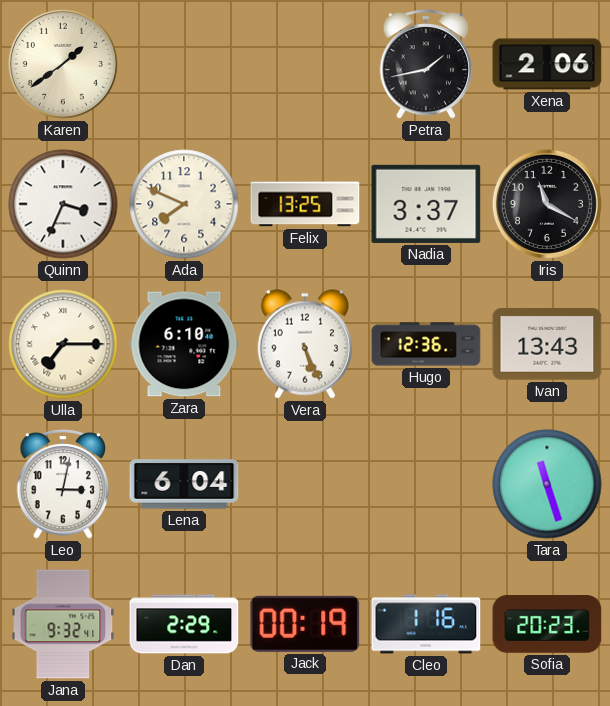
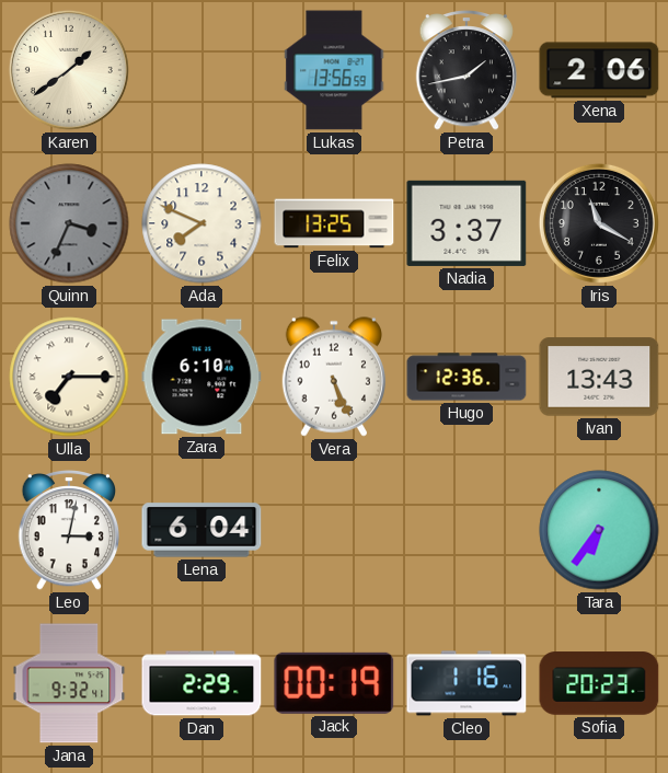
Lukas: none -> 13:56 (334, 70)
Quinn dial: white -> grey (69, 223)
Tara: 11:27 -> 6:36 (599, 530)
